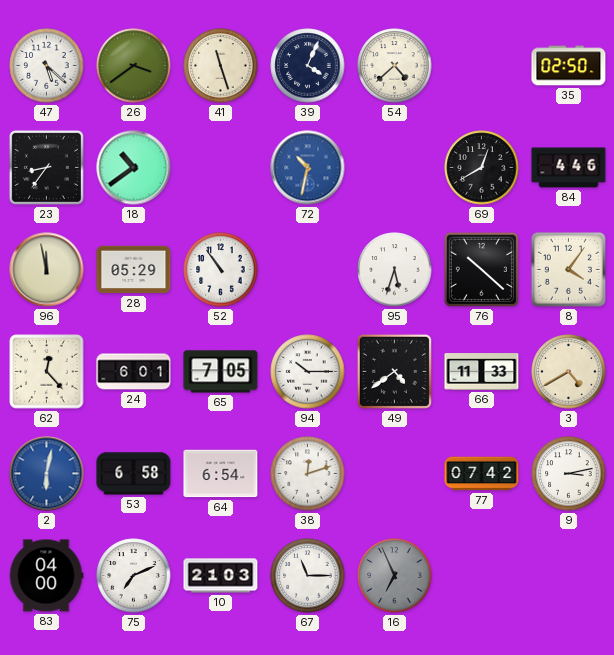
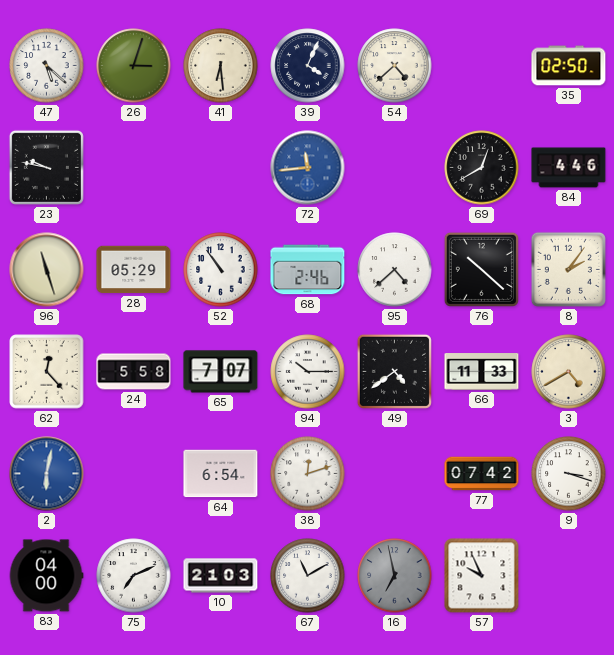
26: 3:39 -> 3:03 (134, 66)
41: 11:27 -> 6:29 (221, 66)
23: 8:36 -> 9:47 (46, 167)
18: 10:39 -> none (134, 168)
72: 10:32 -> 11:44 (308, 168)
96: 11:58 -> 11:27 (47, 270)
68: none -> 2:46 (308, 270)
95: 5:33 -> 4:38 (395, 270)
8: 4:06 -> 2:06 (568, 269)
24: 6:01 -> 5:58 (134, 372)
65: 7:05 -> 7:07 (221, 372)
53: 6:58 -> none (134, 474)
9: 3:13 -> 3:18 (569, 474)
67: 11:15 -> 11:10 (308, 576)
16: 6:56 -> 6:58 (395, 576)
57: none -> 9:56 (482, 576)
